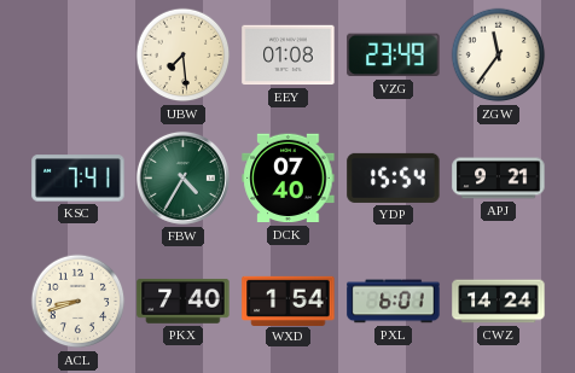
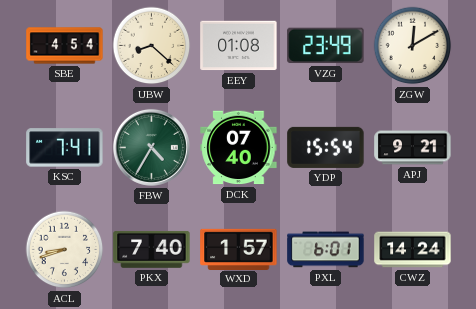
SBE: none -> 4:54 (65, 46)
UBW: 7:29 -> 8:22 (152, 46)
ZGW: 11:36 -> 12:10 (413, 46)
WXD: 1:54 -> 1:57 (239, 249)
